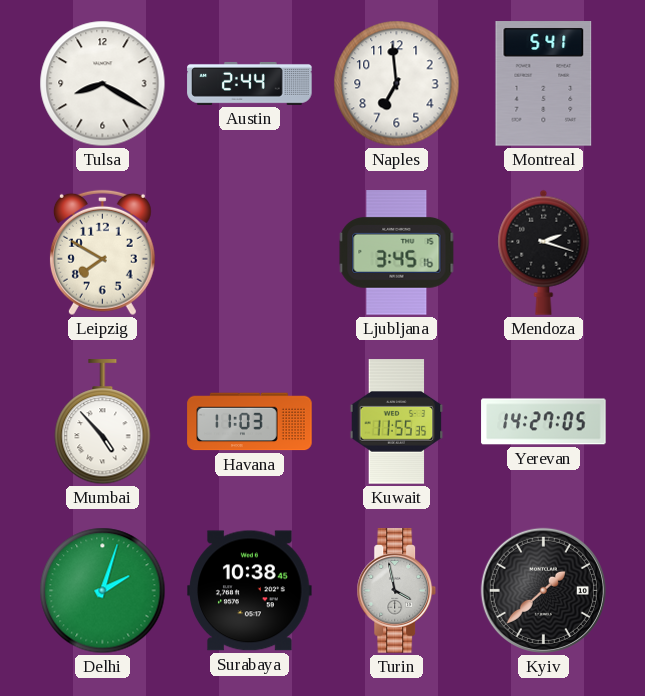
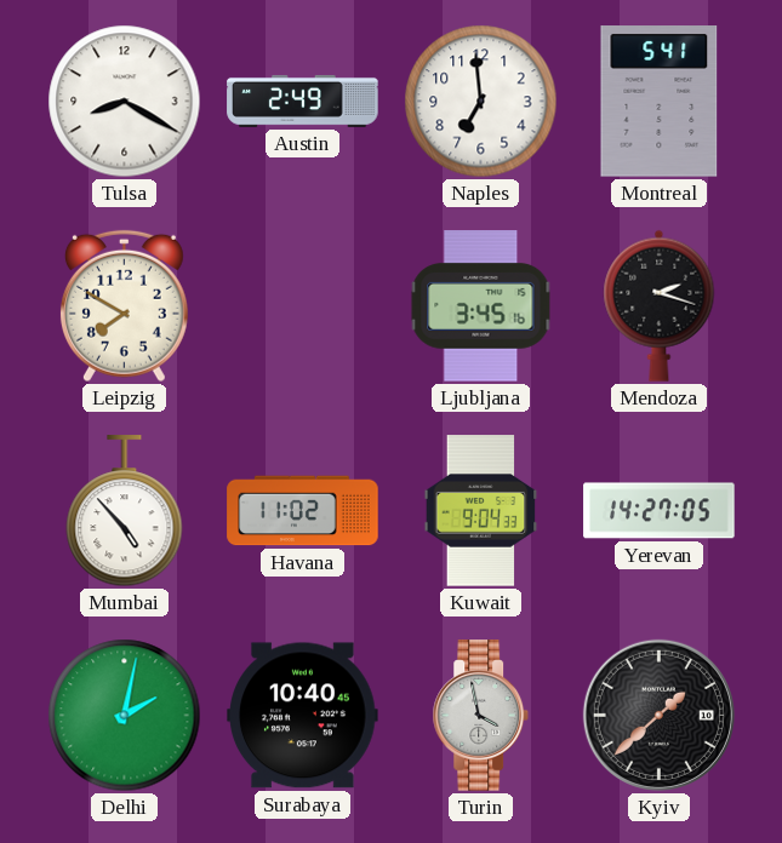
Austin: 2:44 -> 2:49 (303, 101)
Havana: 11:03 -> 11:02 (303, 511)
Kuwait: 11:55 -> 9:04 (481, 511)
Delhi: 2:03 -> 2:02 (125, 716)
Surabaya: 10:38 -> 10:40 (303, 716)
